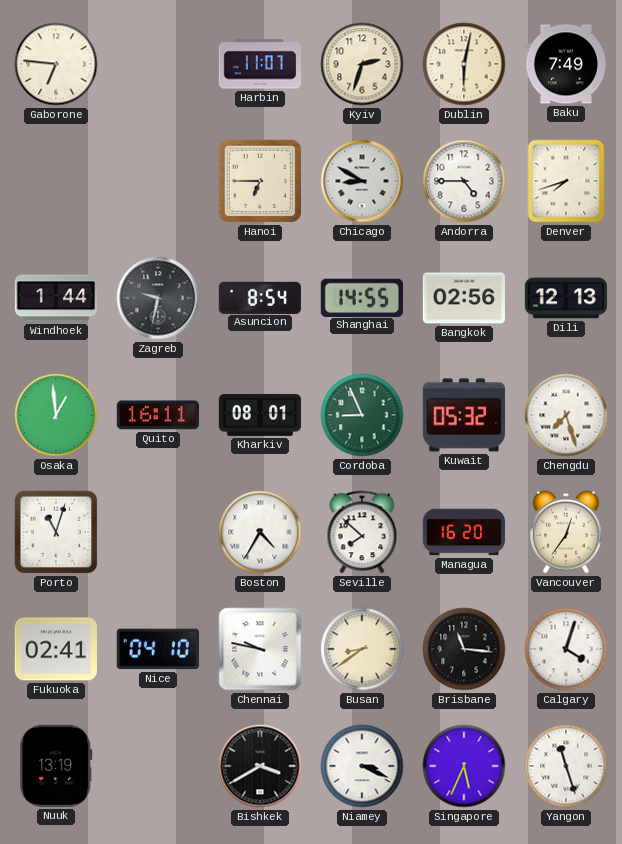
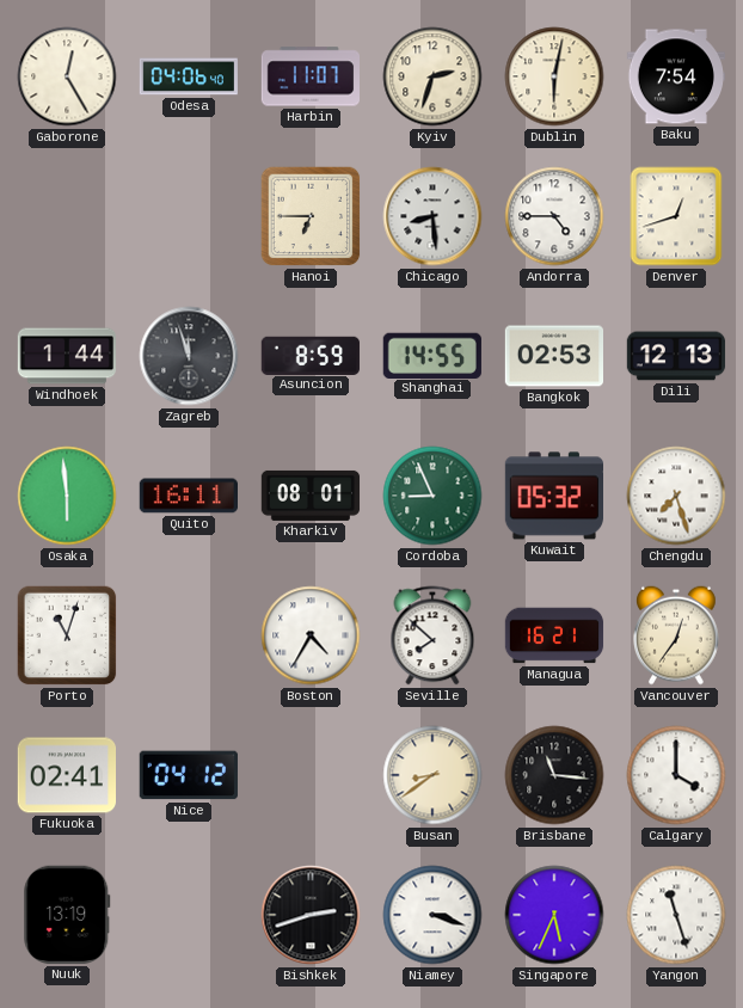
Gaborone: 6:46 -> 12:25 (67, 76)
Odesa: none -> 04:06 (188, 76)
Baku: 7:49 -> 7:54 (675, 76)
Chicago: 8:50 -> 8:29 (432, 216)
Denver: 7:42 -> 12:42 (676, 216)
Zagreb: 9:32 -> 11:57 (189, 356)
Asuncion: 8:54 -> 8:59 (311, 355)
Bangkok: 02:56 -> 02:53 (553, 356)
Osaka: 12:59 -> 5:59 (67, 496)
Managua: 16:20 -> 16:21 (554, 635)
Nice: 04:10 -> 04:12 (189, 775)
Chennai: 9:47 -> none (260, 649)
Calgary: 4:03 -> 4:00 (676, 775)
Bishkek: 3:40 -> 2:42 (311, 915)
Niamey: 3:19 -> 3:18 (432, 915)
